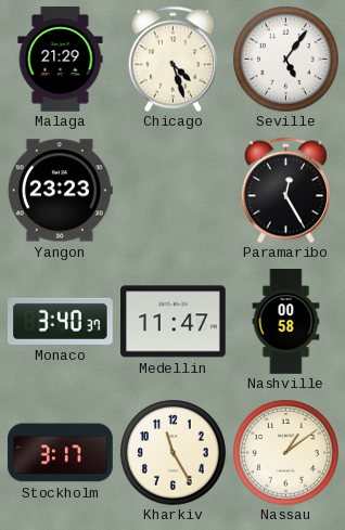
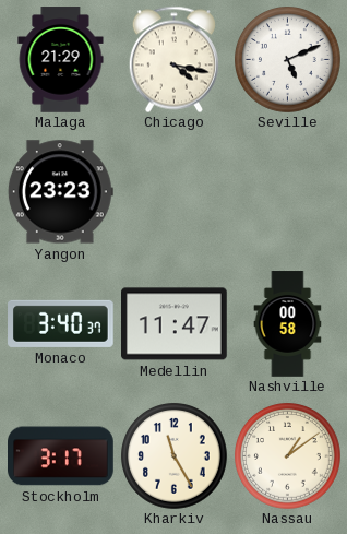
Chicago: 4:27 -> 4:17 (174, 59)
Seville: 5:06 -> 5:11 (288, 60)
Paramaribo: 12:25 -> none (285, 190)
